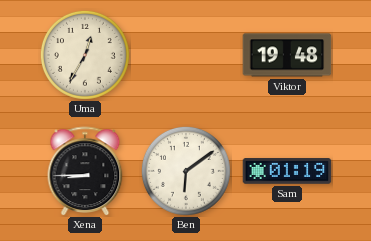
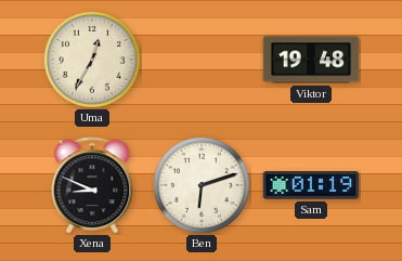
Xena: 8:45 -> 8:49 (92, 185)
Ben: 6:09 -> 6:12 (202, 185)
